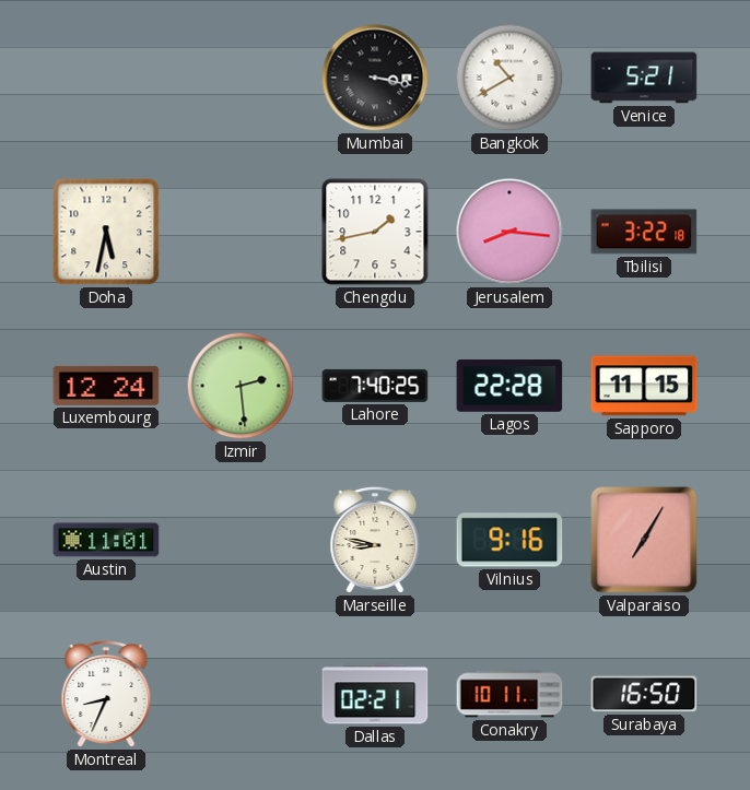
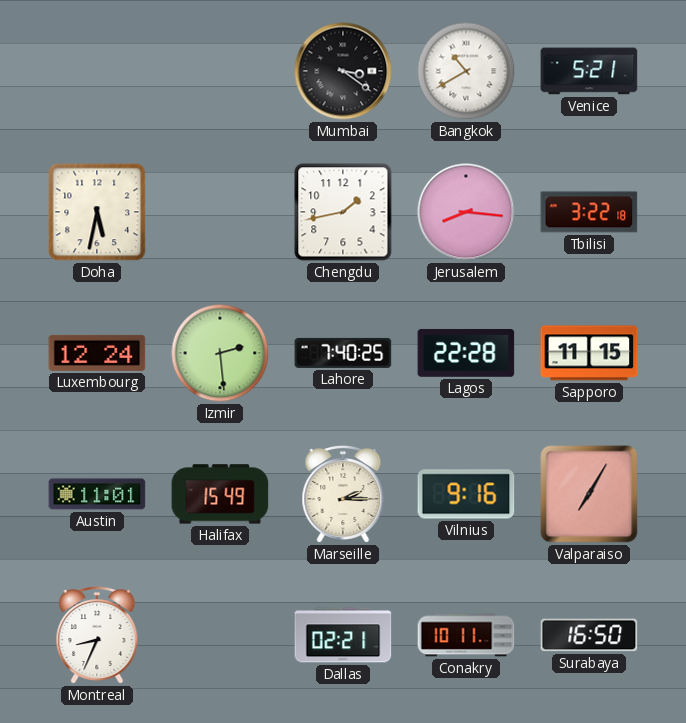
Mumbai: 3:17 -> 3:21 (343, 71)
Halifax: none -> 15:49 (220, 494)
Marseille: 8:47 -> 2:15 (343, 494)
